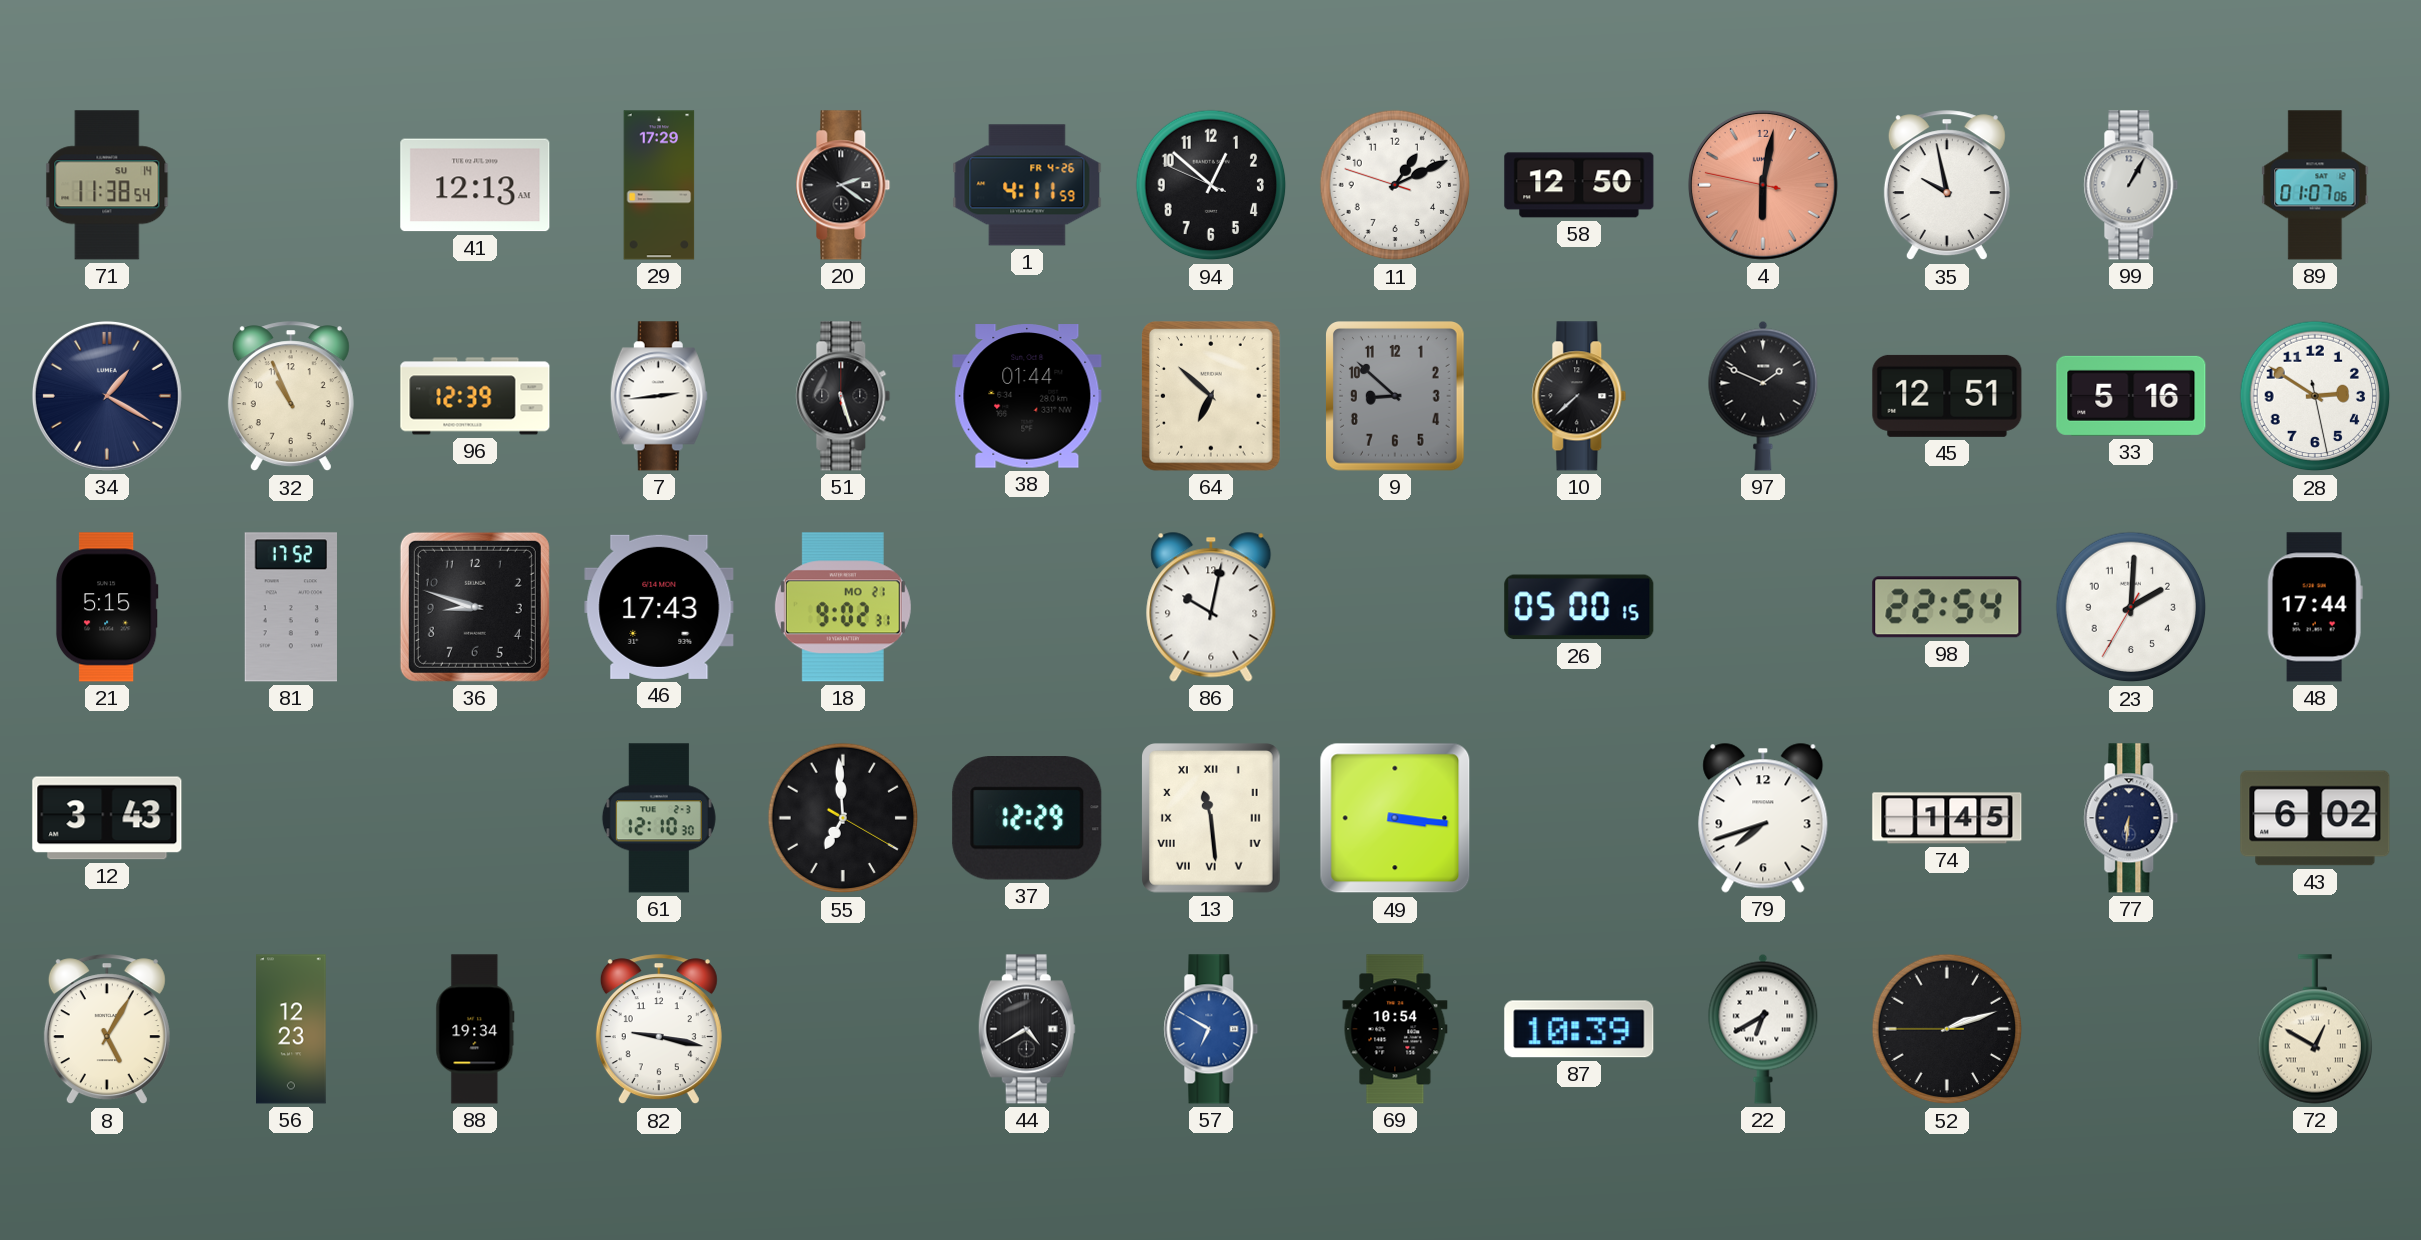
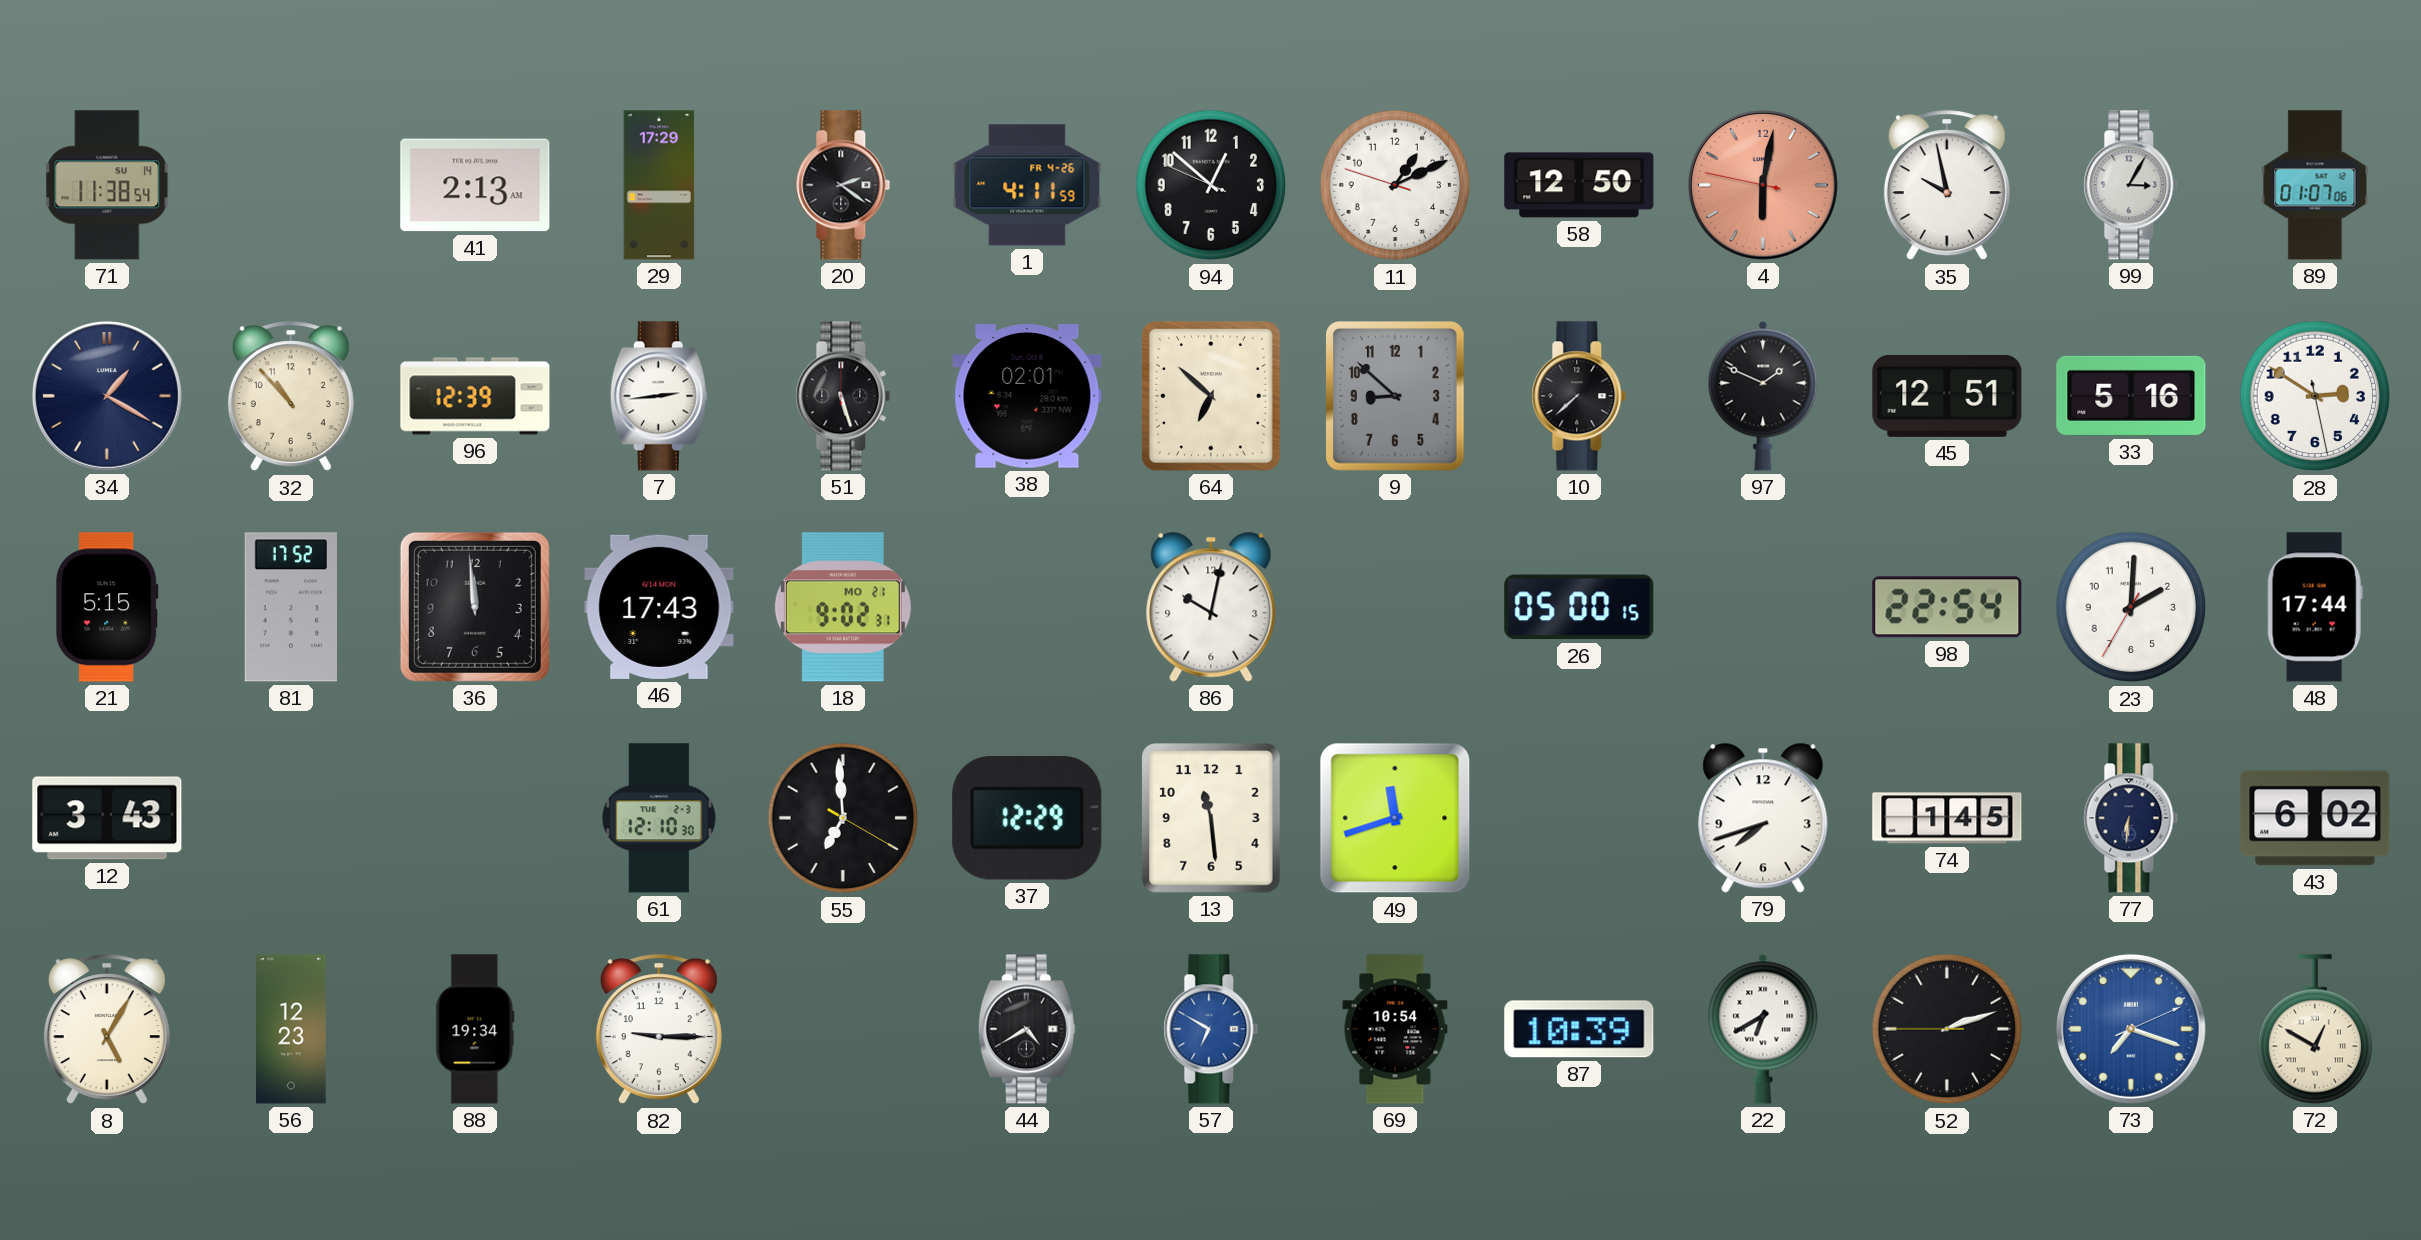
41: 12:13 -> 2:13 (475, 185)
99: 1:05 -> 3:05 (2131, 185)
32: 10:56 -> 10:53 (291, 397)
38: 01:44 -> 02:01 (1027, 396)
36: 8:48 -> 11:59 (475, 607)
13 numerals: Roman -> Arabic (1212, 819)
49: 3:16 -> 11:42 (1395, 818)
82: 9:17 -> 9:15 (659, 1030)
73: none -> 7:18 (2131, 1029)
